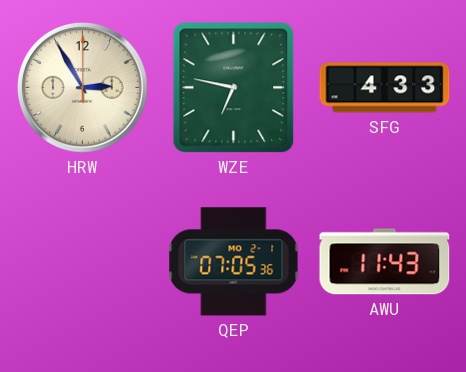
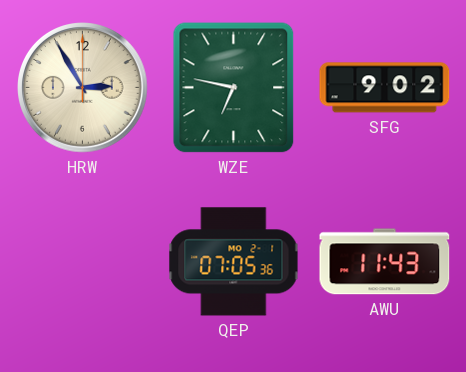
SFG: 4:33 -> 9:02 (385, 88)
